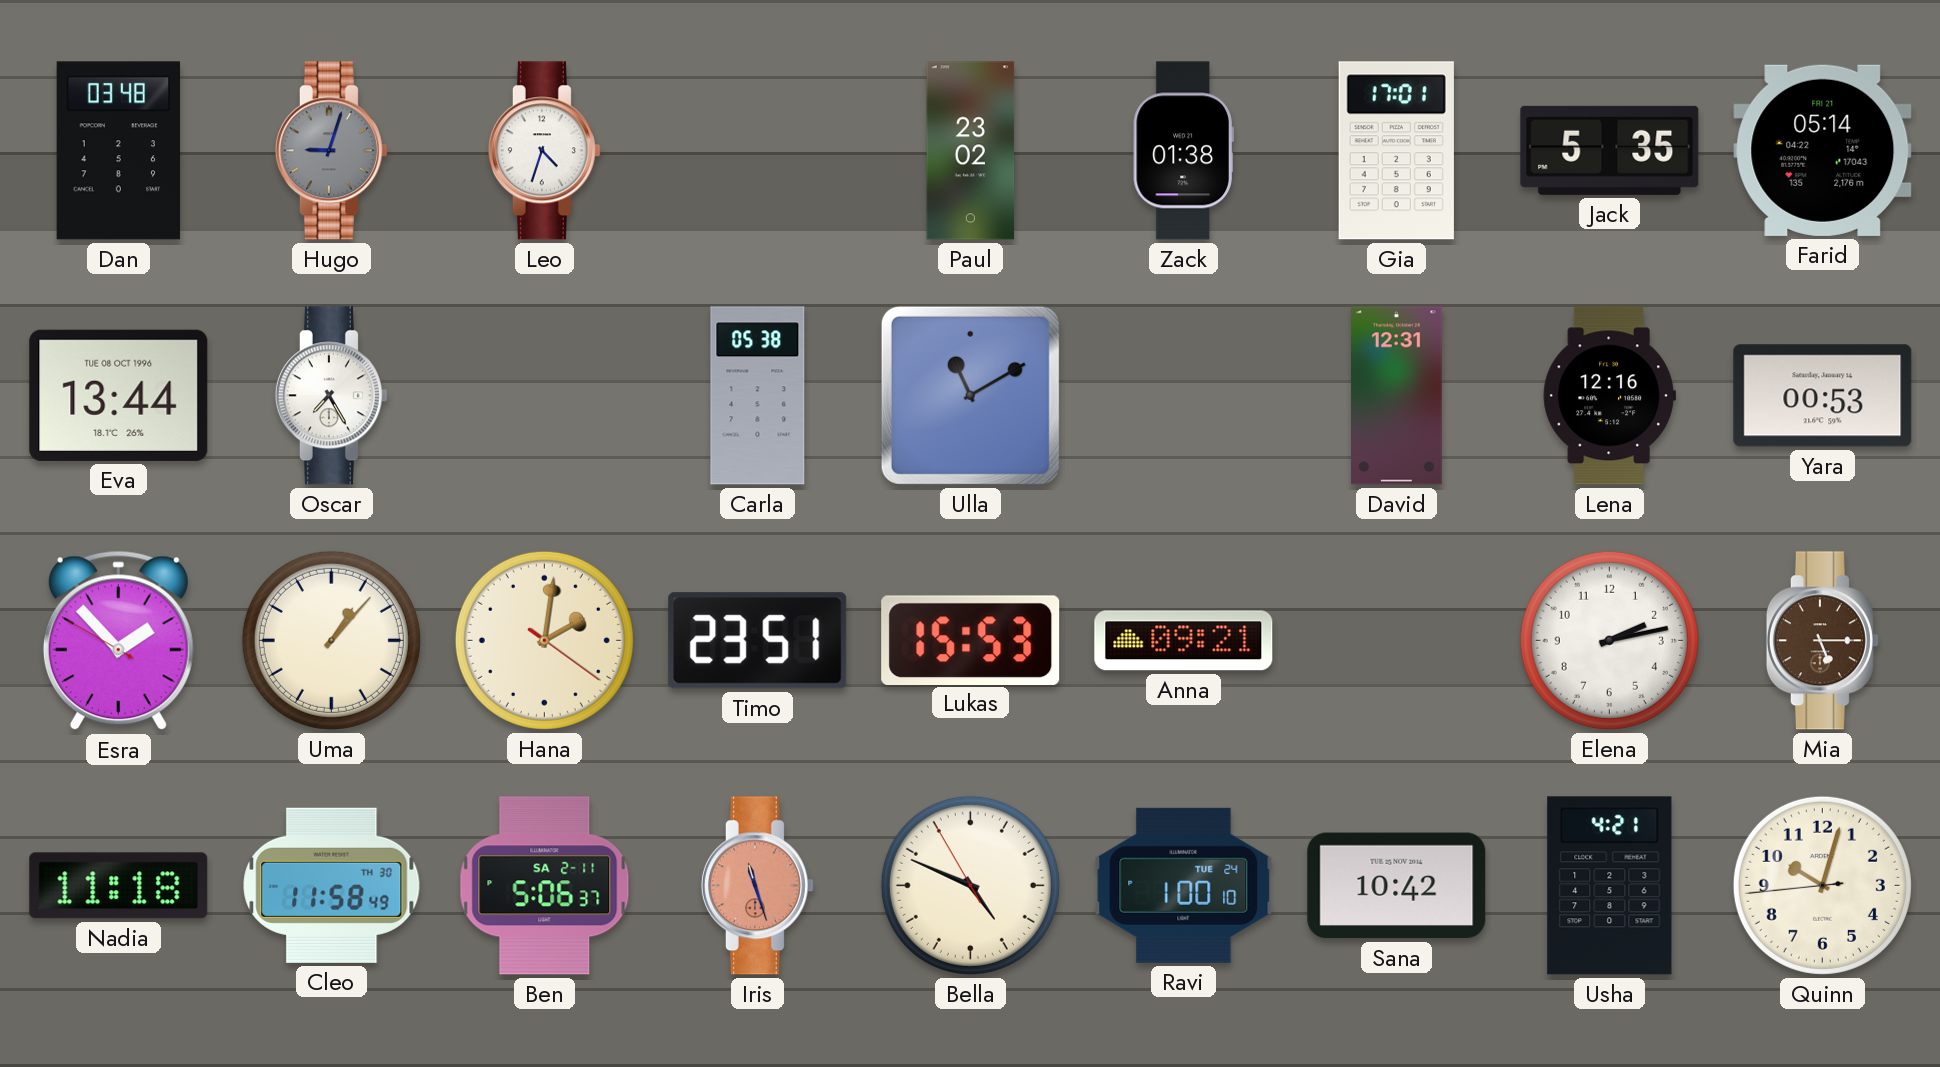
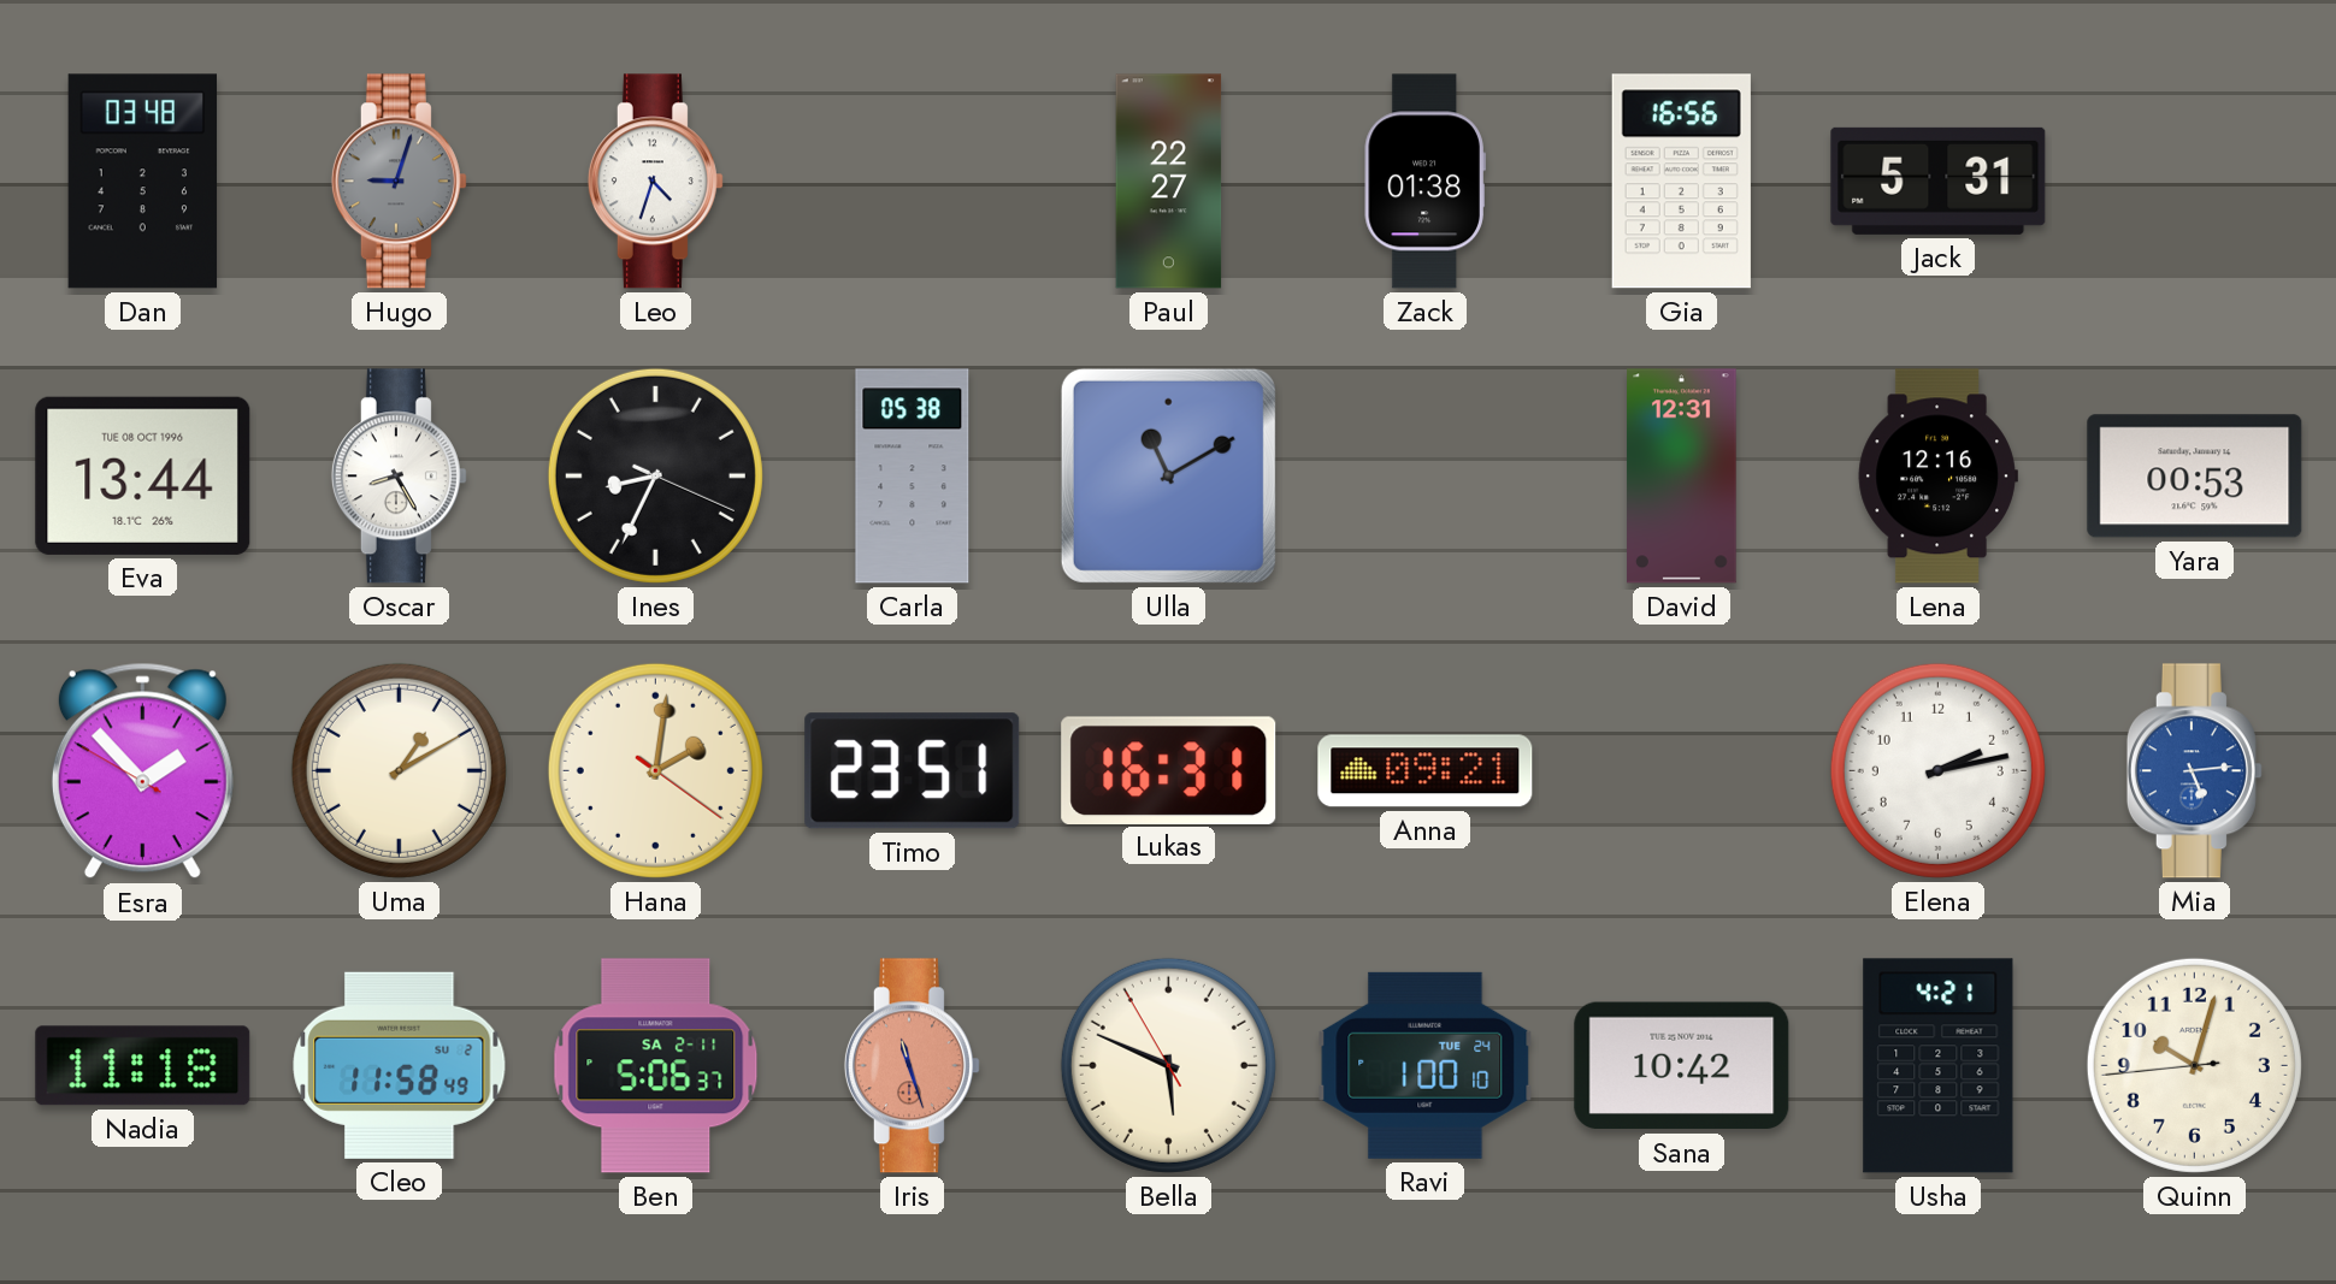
Paul: 23:02 -> 22:27 (1169, 182)
Gia: 17:01 -> 16:56 (1681, 182)
Jack: 5:35 -> 5:31 (1939, 181)
Farid: 05:14 -> none (1823, 150)
Oscar: 7:25 -> 8:25 (399, 477)
Ines: none -> 8:34 (655, 475)
Uma: 1:07 -> 1:10 (399, 770)
Lukas: 15:53 -> 16:31 (1169, 770)
Mia: 5:15 -> 5:14 (2194, 771)
Mia dial: brown -> blue (2194, 771)
Cleo date: TH 30 -> SU 2 (400, 1065)
Bella: 4:48 -> 5:48 (1168, 1065)
